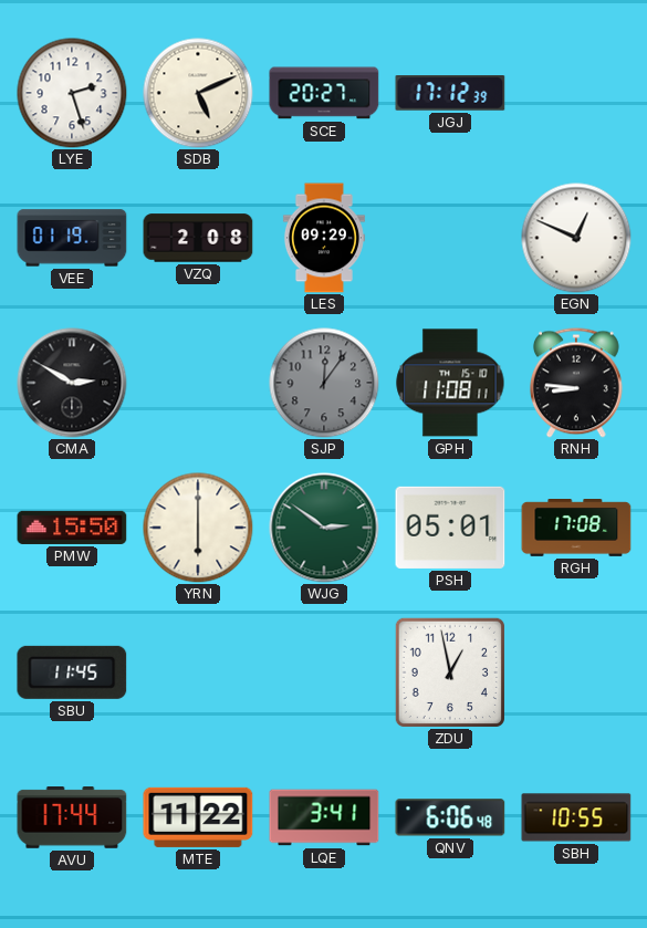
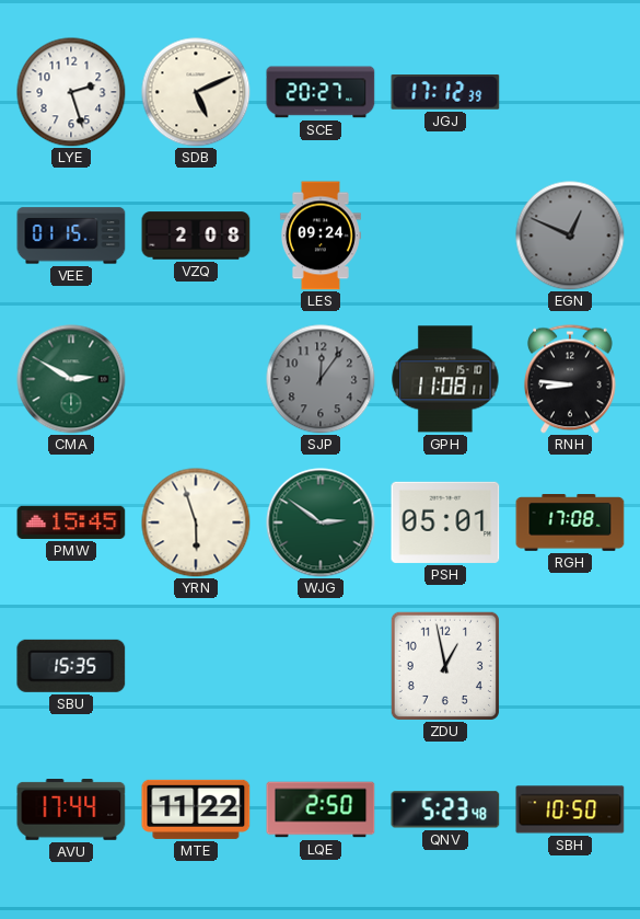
VEE: 01:19 -> 01:15 (71, 236)
LES: 09:29 -> 09:24 (321, 236)
EGN dial: white -> grey (570, 236)
CMA dial: black -> green (71, 379)
PMW: 15:50 -> 15:45 (71, 522)
YRN: 6:00 -> 5:57 (196, 522)
SBU: 11:45 -> 15:35 (71, 666)
LQE: 3:41 -> 2:50 (321, 809)
QNV: 6:06 -> 5:23 (445, 809)
SBH: 10:55 -> 10:50 (570, 809)
